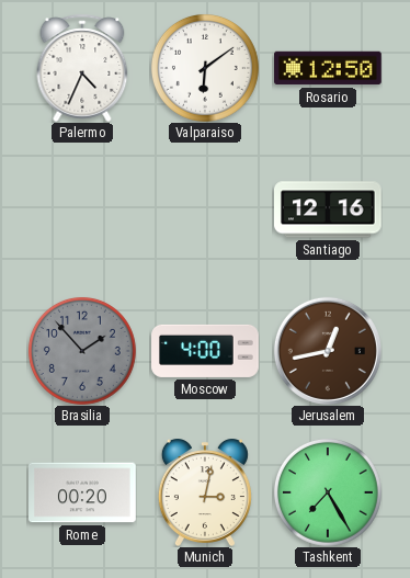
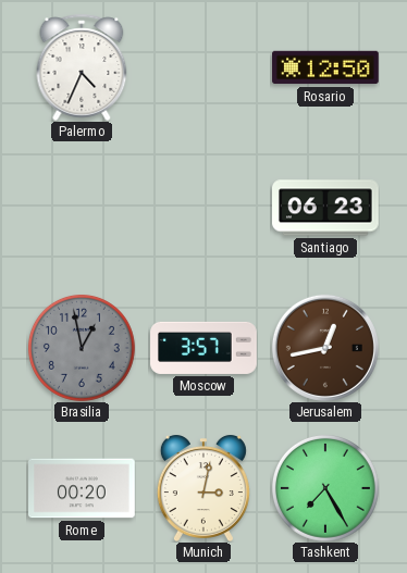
Valparaiso: 6:09 -> none (205, 68)
Santiago: 12:16 -> 06:23 (326, 208)
Brasilia: 1:53 -> 12:58 (82, 348)
Moscow: 4:00 -> 3:57 (203, 348)
